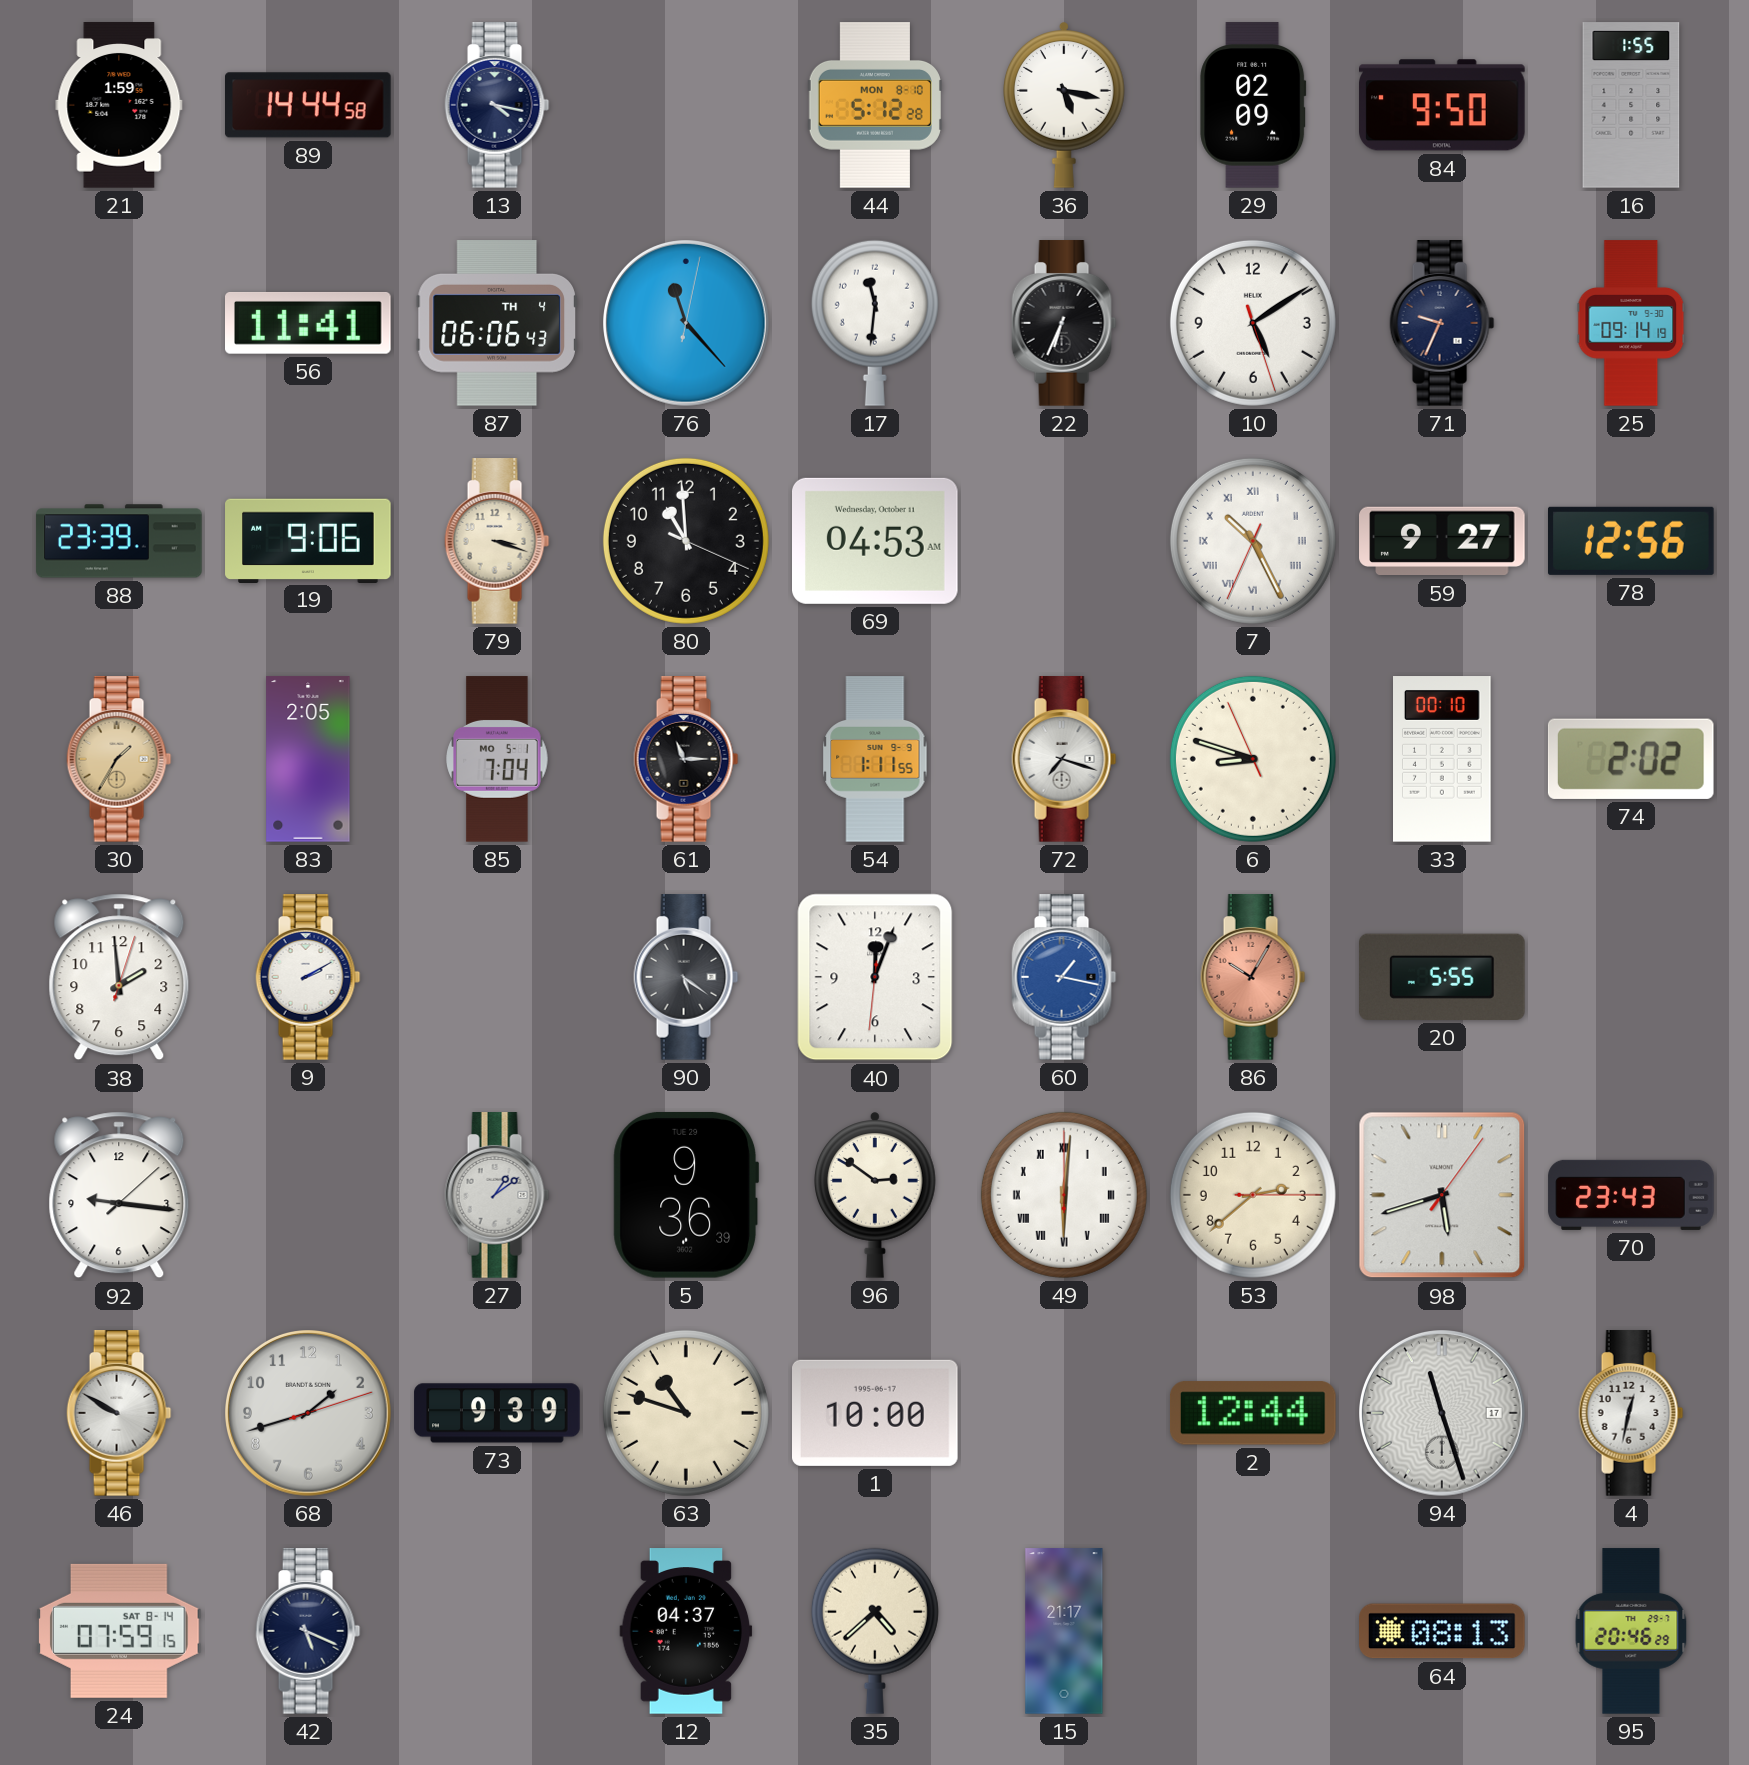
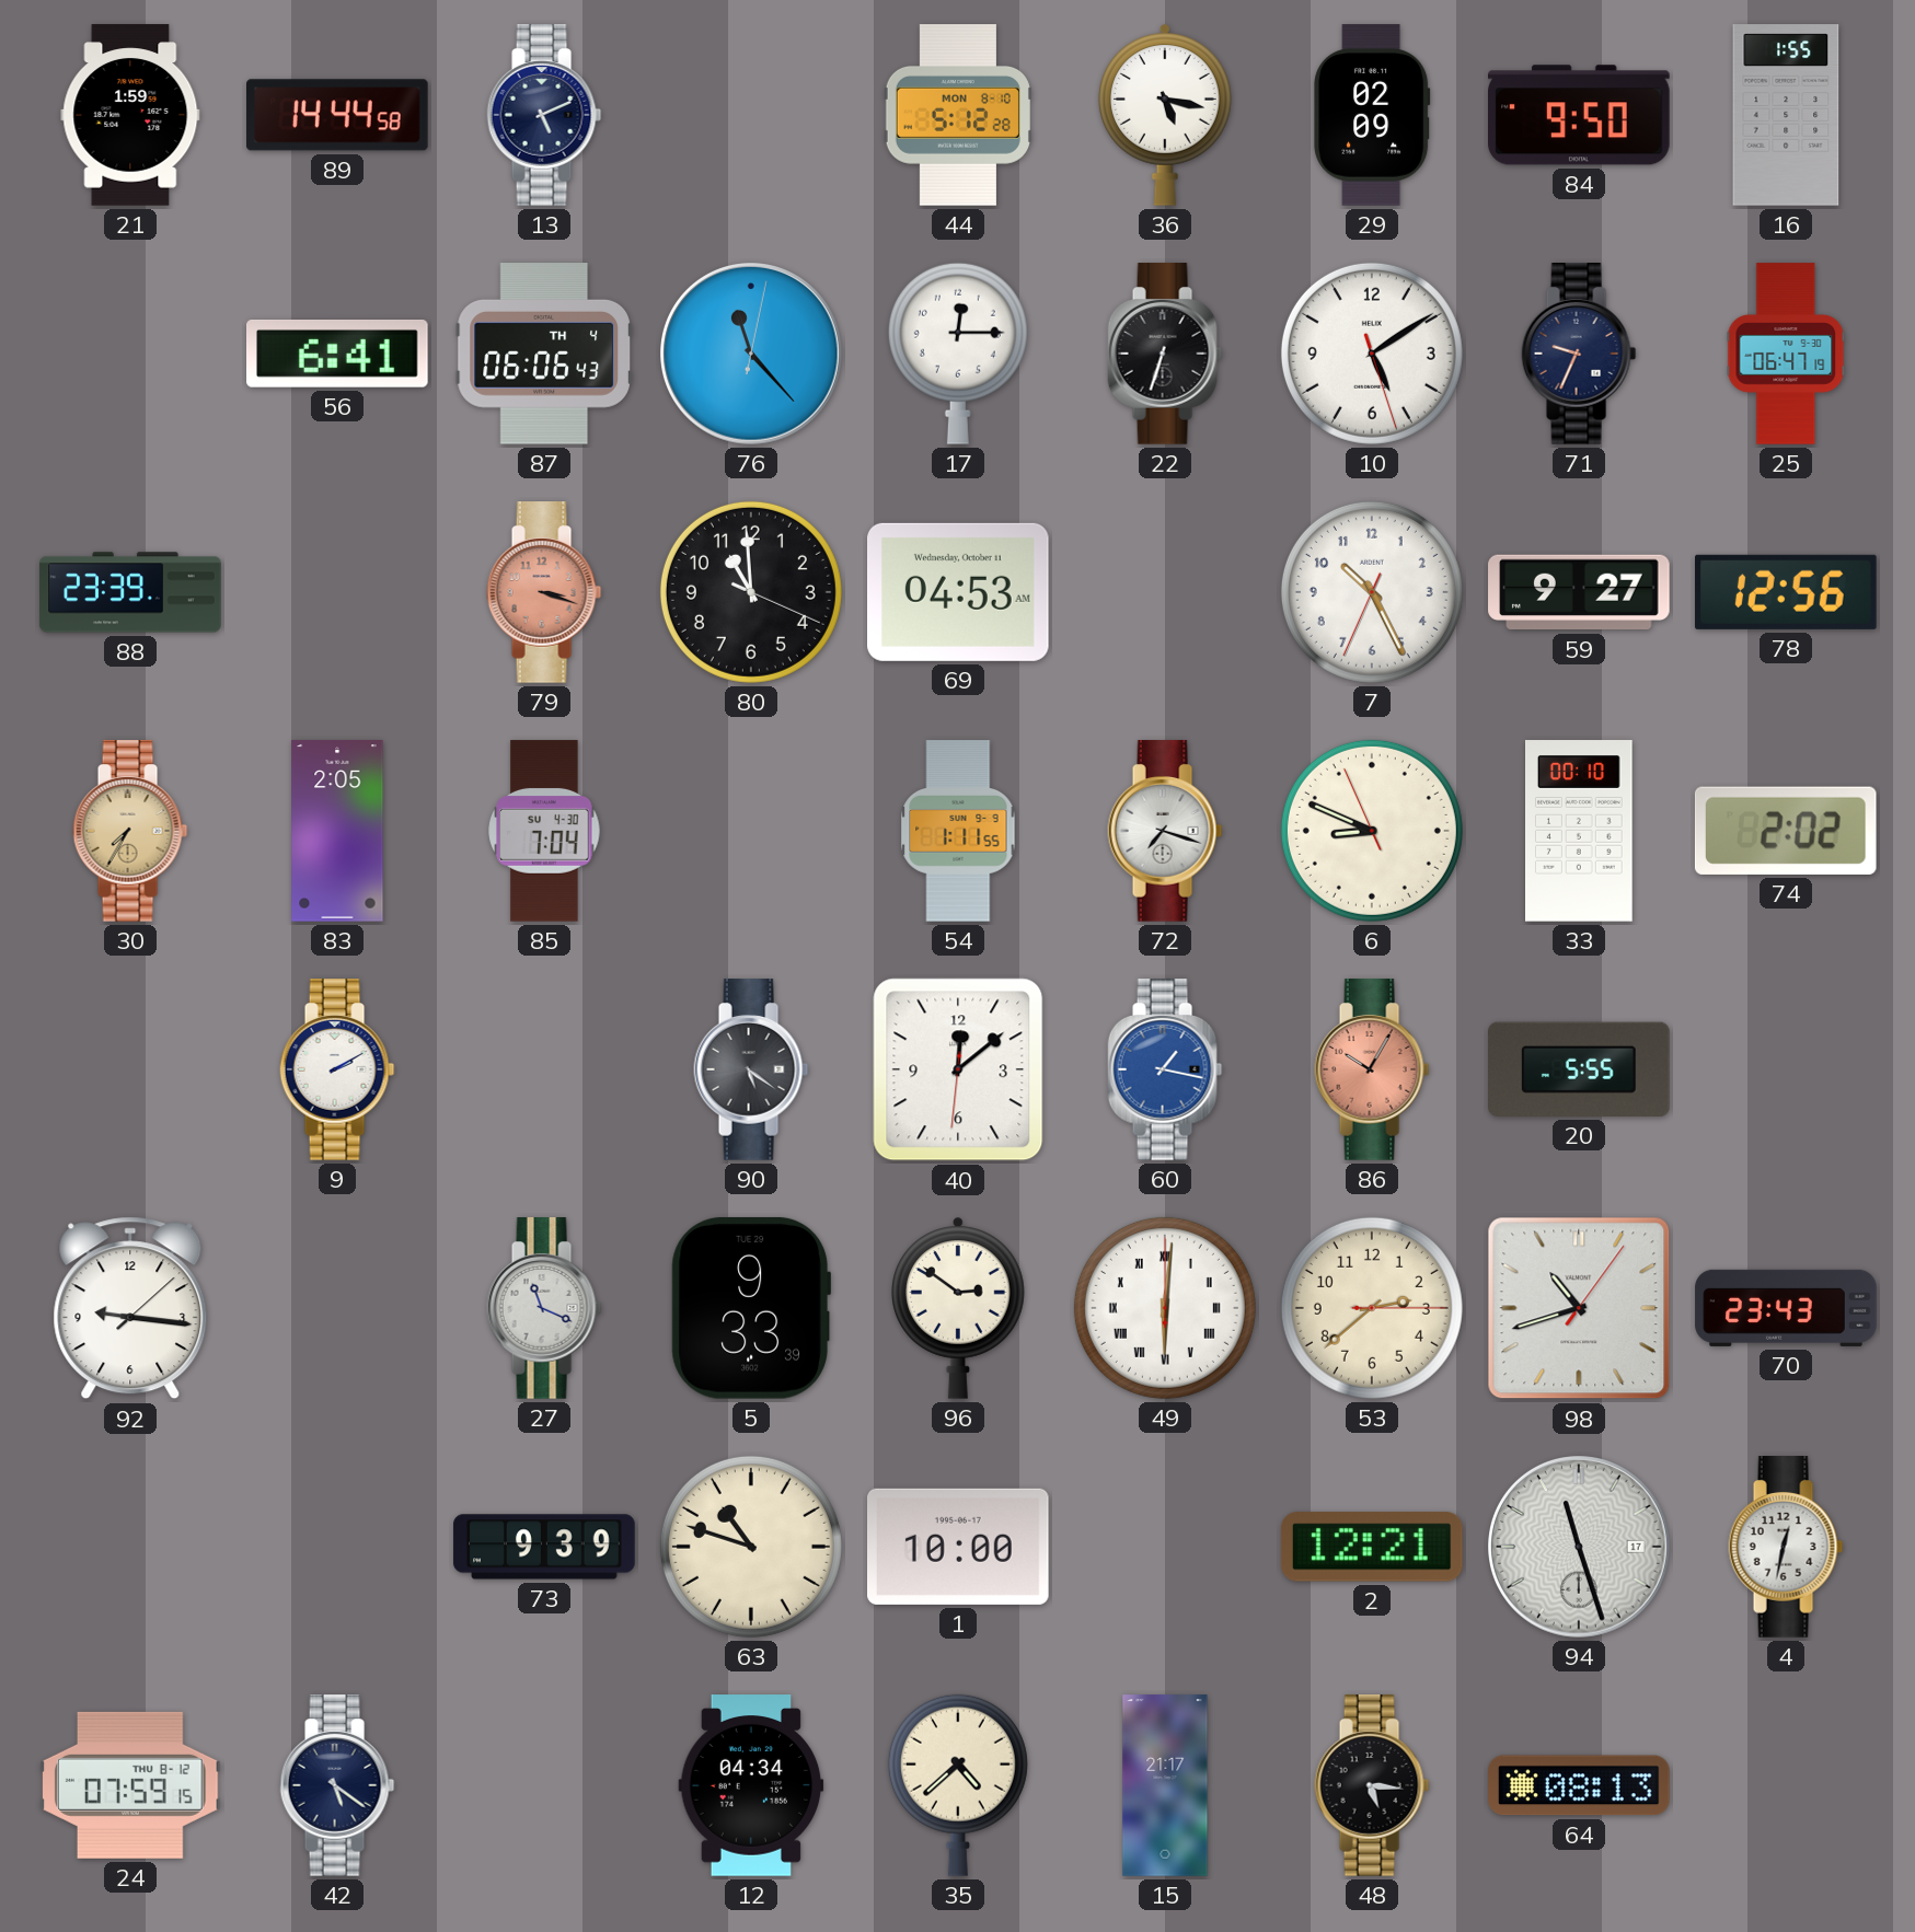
13: 4:17 -> 5:11 (544, 115)
56: 11:41 -> 6:41 (338, 354)
17: 11:31 -> 12:15 (958, 354)
22: 6:34 -> 6:33 (1165, 354)
25: 09:14 -> 06:47 (1786, 354)
19: 9:06 -> none (308, 540)
79 dial: cream -> salmon (544, 592)
7 numerals: Roman -> Arabic (1372, 592)
30: 1:35 -> 7:35 (130, 831)
85 date: MO 5-1 -> SU 4-30 (544, 831)
61: 11:15 -> none (686, 759)
6: 8:47 -> 8:48 (1372, 831)
38: 1:59 -> none (119, 977)
40: 12:03 -> 12:08 (958, 1069)
27: 1:09 -> 11:19 (544, 1308)
5: 9:36 -> 9:33 (750, 1308)
98: 5:42 -> 10:42 (1579, 1308)
46: 9:50 -> none (119, 1413)
68: 1:42 -> none (309, 1414)
2: 12:44 -> 12:21 (1372, 1547)
24 date: SAT 8-14 -> THU 8-12 (131, 1785)
42: 5:19 -> 5:21 (337, 1785)
12: 04:37 -> 04:34 (751, 1785)
48: none -> 5:16 (1372, 1785)
95: 20:46 -> none (1631, 1631)
